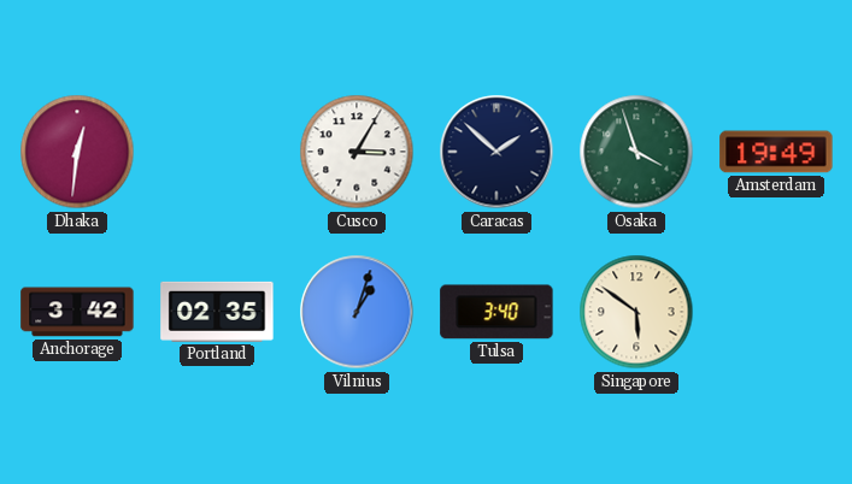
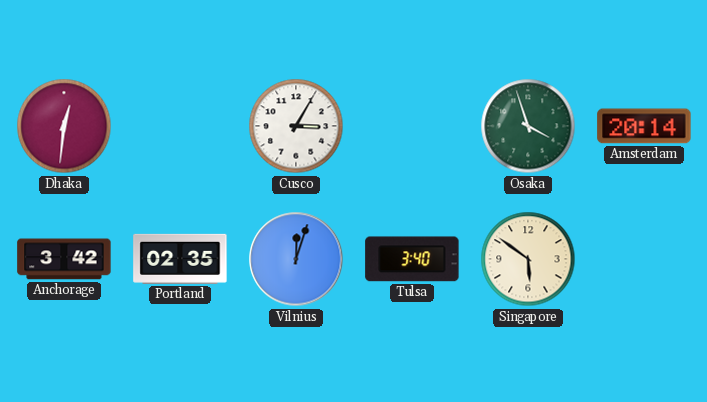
Caracas: 1:52 -> none (496, 152)
Amsterdam: 19:49 -> 20:14 (644, 126)
Vilnius: 1:03 -> 12:03 (296, 259)
